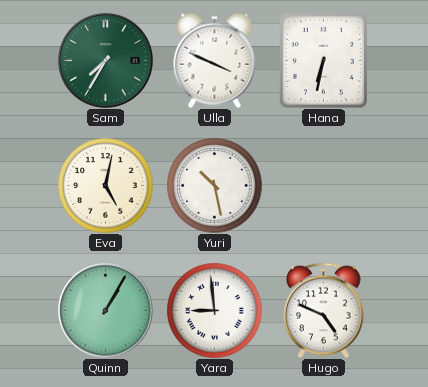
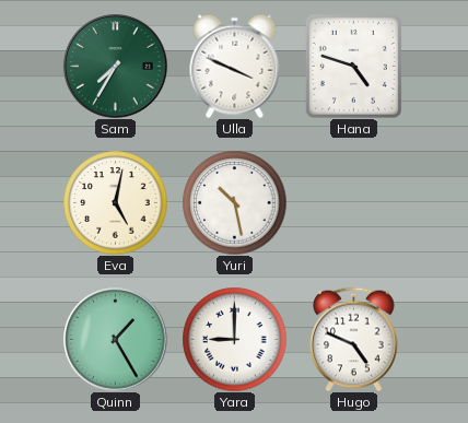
Hana: 6:32 -> 4:48 (353, 66)
Quinn: 1:05 -> 1:25 (116, 340)
Yara: 8:59 -> 9:00 (234, 339)
